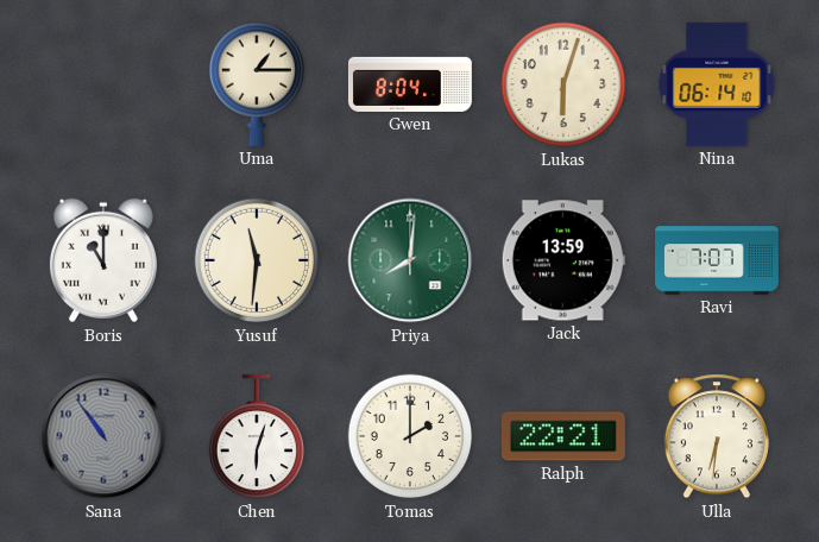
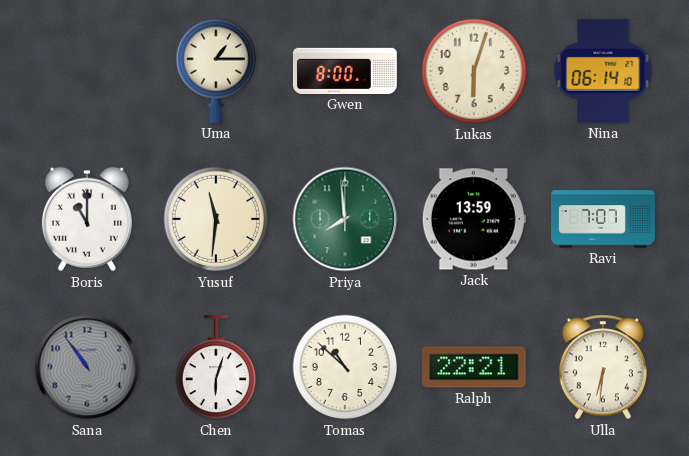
Gwen: 8:04 -> 8:00 (345, 71)
Priya: 8:01 -> 7:59 (345, 219)
Tomas: 2:00 -> 10:52 (345, 367)
